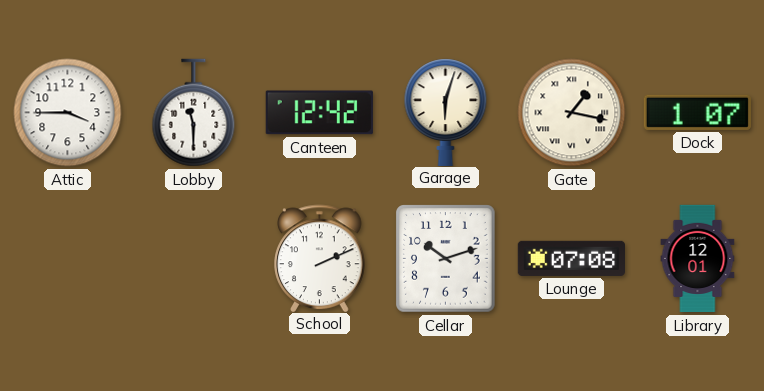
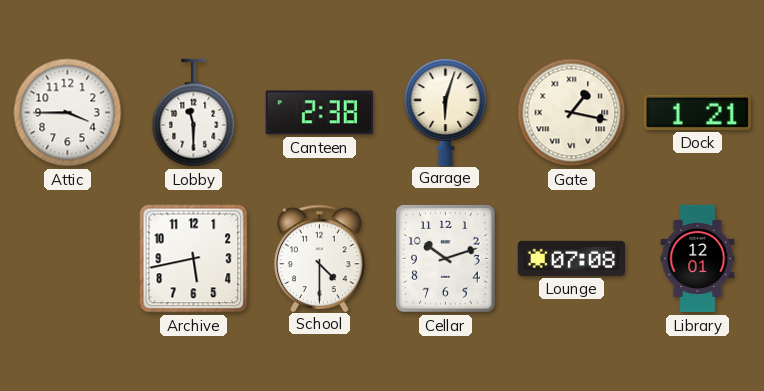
Canteen: 12:42 -> 2:38 (319, 113)
Dock: 1:07 -> 1:21 (697, 112)
Archive: none -> 5:43 (194, 259)
School: 2:11 -> 4:30 (320, 258)
